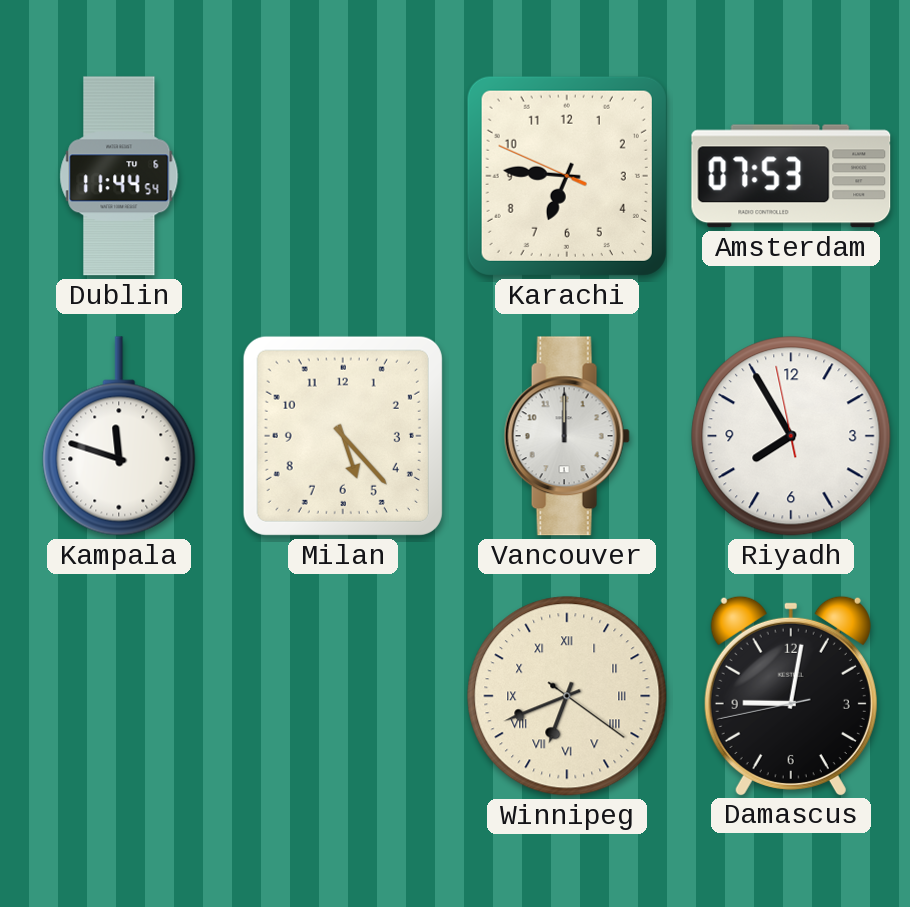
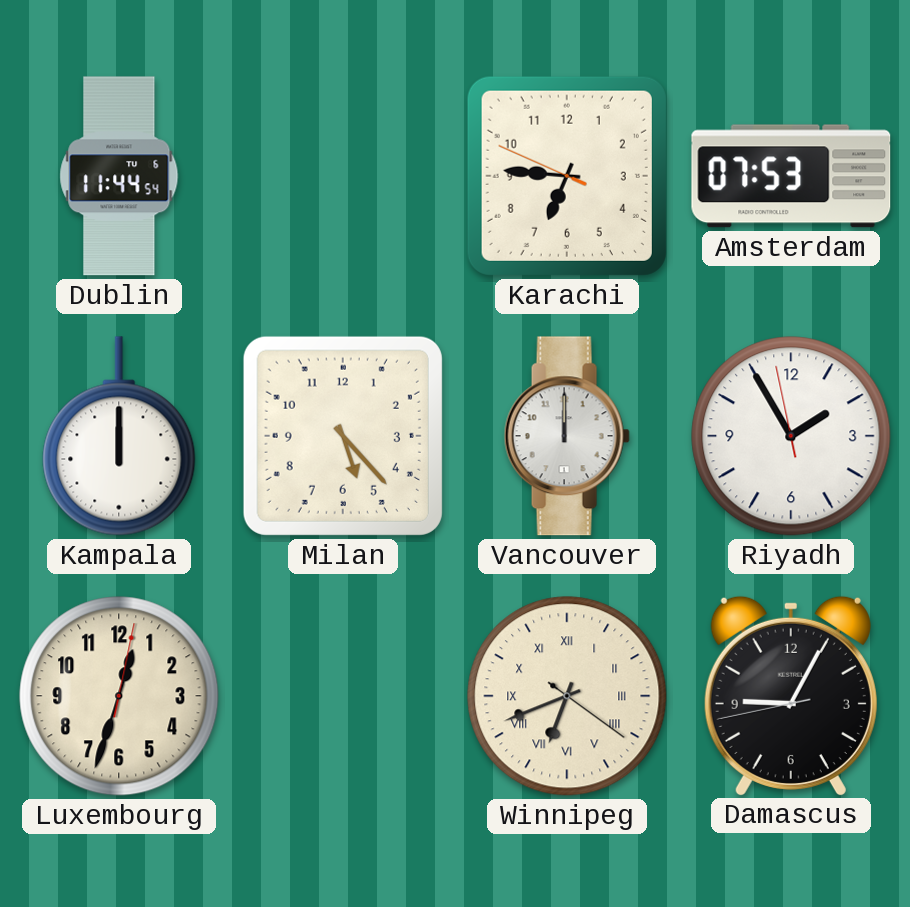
Kampala: 11:48 -> 12:00 (119, 436)
Riyadh: 7:54 -> 1:54 (791, 436)
Luxembourg: none -> 12:33 (119, 696)
Damascus: 9:01 -> 9:04 (791, 695)
